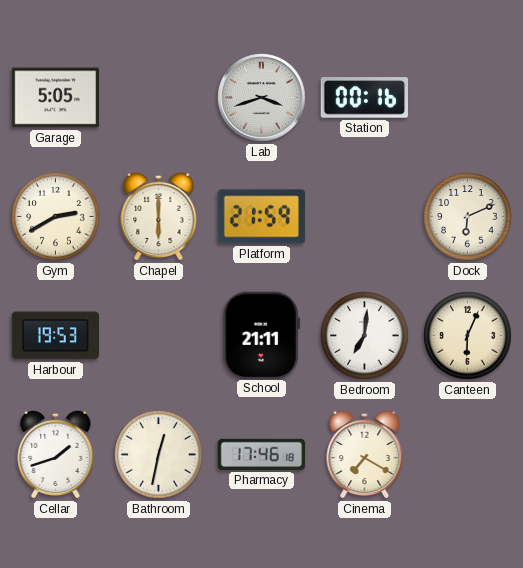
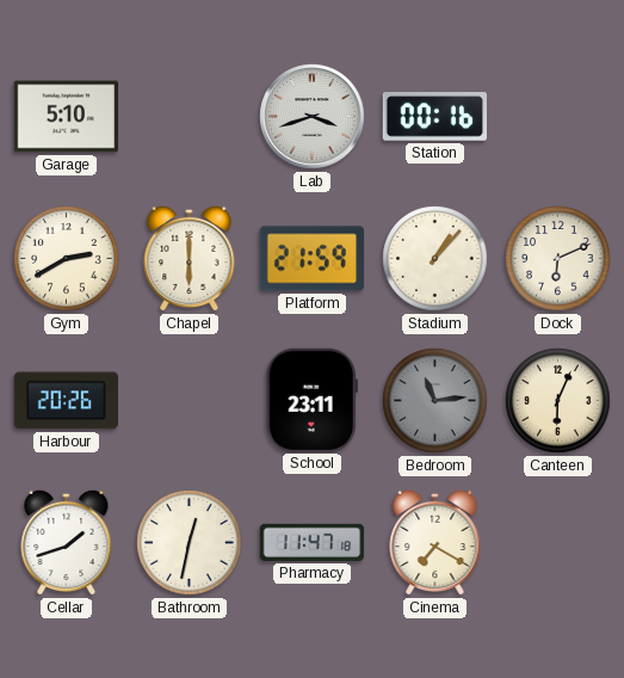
Garage: 5:05 -> 5:10 (67, 117)
Stadium: none -> 1:07 (435, 259)
Harbour: 19:53 -> 20:26 (66, 401)
School: 21:11 -> 23:11 (311, 400)
Bedroom: 7:01 -> 11:14 (435, 401)
Bedroom dial: white -> grey (435, 401)
Pharmacy: 17:46 -> 11:47 (313, 542)
